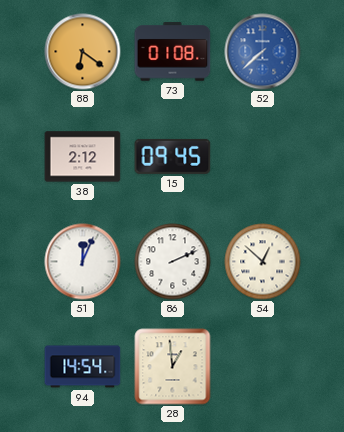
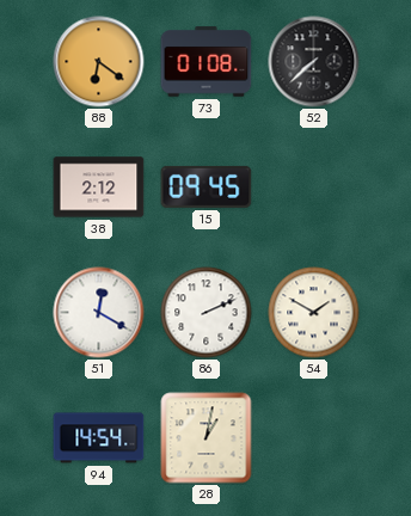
52 dial: blue -> black (314, 62)
51: 12:04 -> 12:20 (99, 313)
54: 12:52 -> 1:50 (314, 313)
28: 12:59 -> 1:02 (207, 438)
